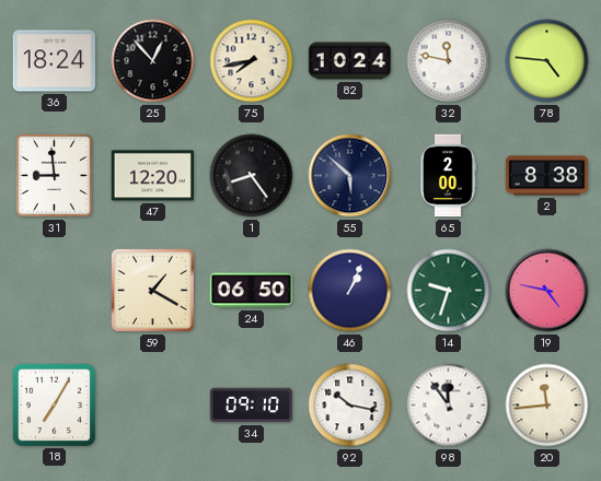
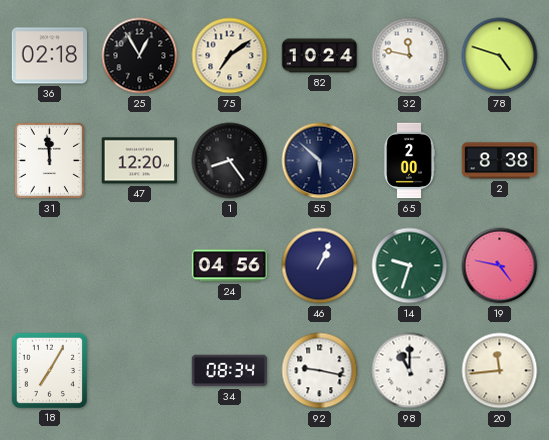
36: 18:24 -> 02:18 (49, 56)
25: 12:53 -> 12:55 (140, 56)
75: 7:43 -> 7:09 (230, 56)
78: 4:46 -> 4:48 (500, 56)
31: 8:59 -> 11:59 (49, 160)
59: 1:20 -> none (152, 290)
24: 06:50 -> 04:56 (230, 266)
34: 09:10 -> 08:34 (230, 371)
92: 10:17 -> 9:17 (320, 371)
98: 11:54 -> 11:00 (410, 371)
